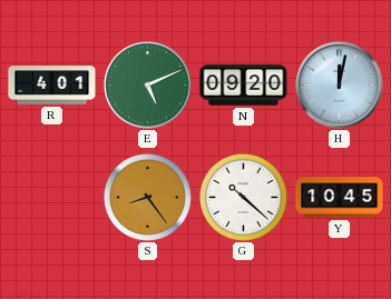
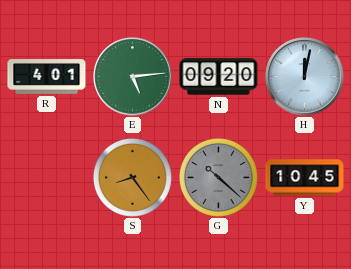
E: 5:11 -> 5:14 (133, 77)
G dial: white -> grey (218, 177)
